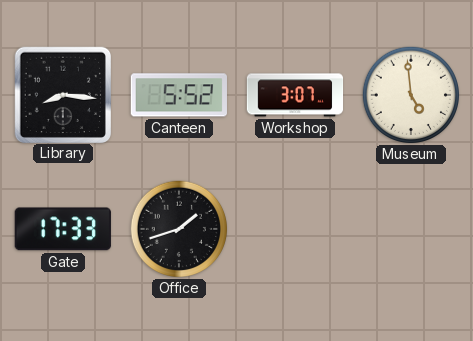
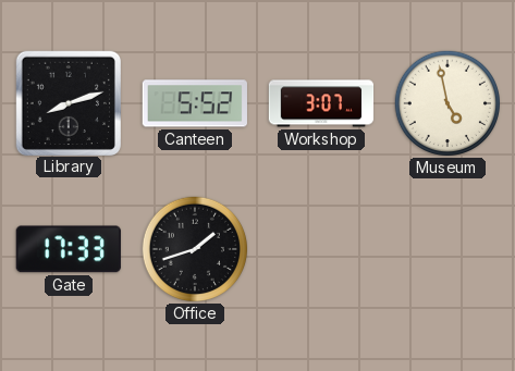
Library: 8:16 -> 8:12 (68, 102)
Museum: 4:59 -> 4:58 (446, 102)
